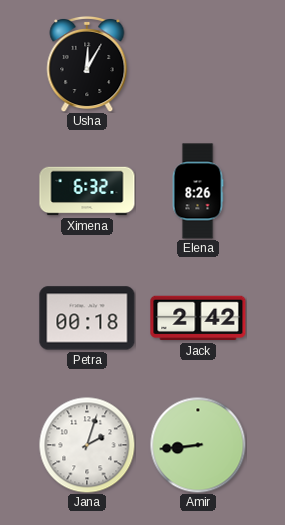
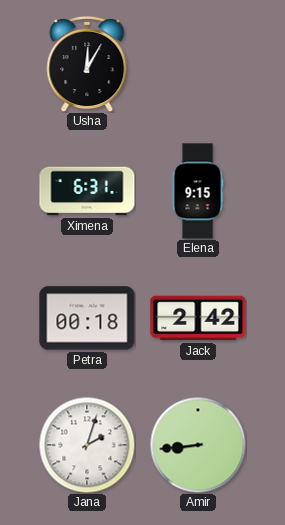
Ximena: 6:32 -> 6:31 (87, 191)
Elena: 8:26 -> 9:15 (198, 191)
